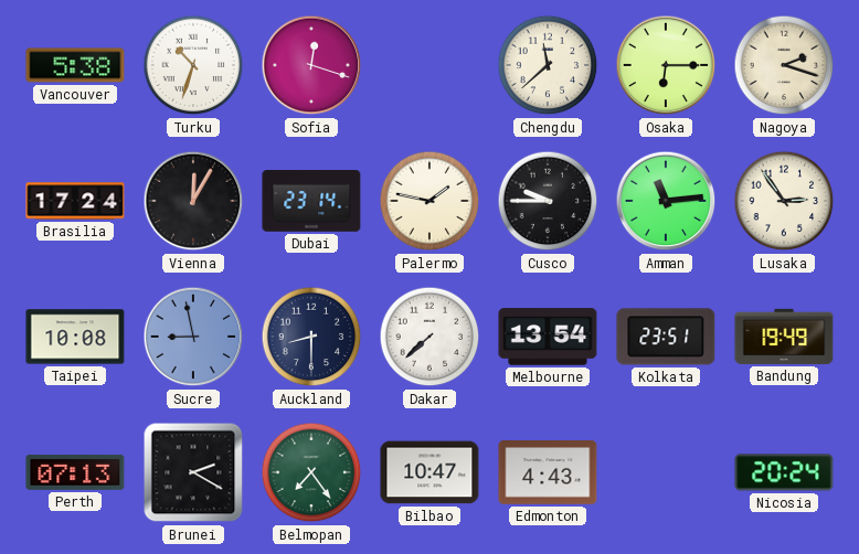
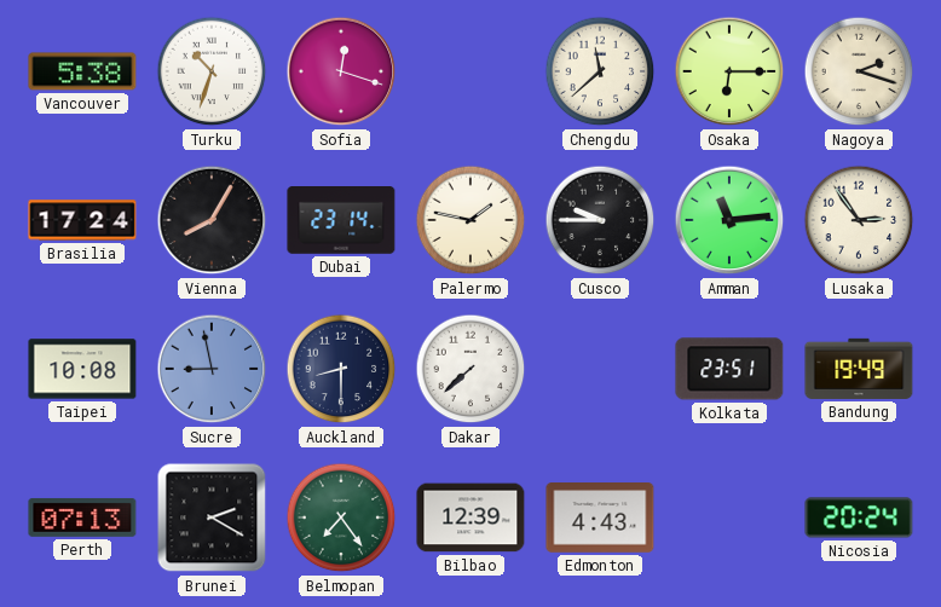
Vienna: 12:05 -> 8:05 (212, 220)
Melbourne: 13:54 -> none (548, 337)
Bilbao: 10:47 -> 12:39 (470, 518)
